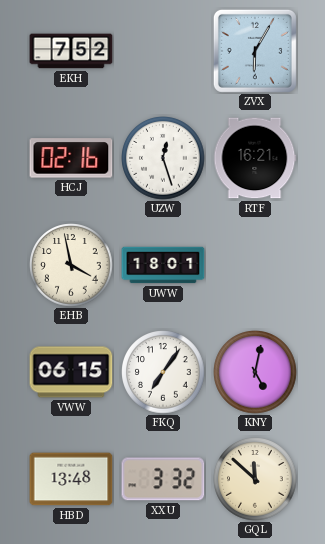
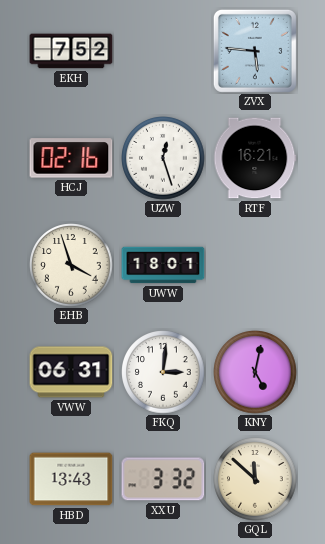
ZVX: 6:05 -> 5:46 (255, 51)
EHB: 3:58 -> 3:57 (71, 265)
VWW: 06:15 -> 06:31 (71, 372)
FKQ: 7:06 -> 3:01 (163, 372)
HBD: 13:48 -> 13:43 (71, 479)
